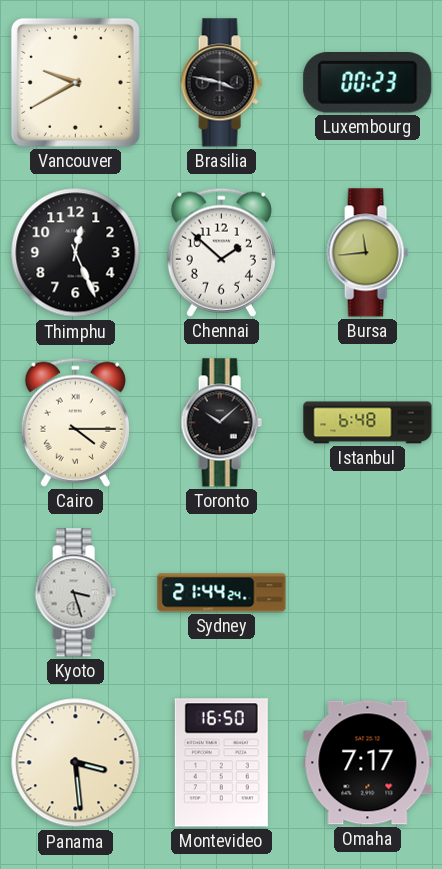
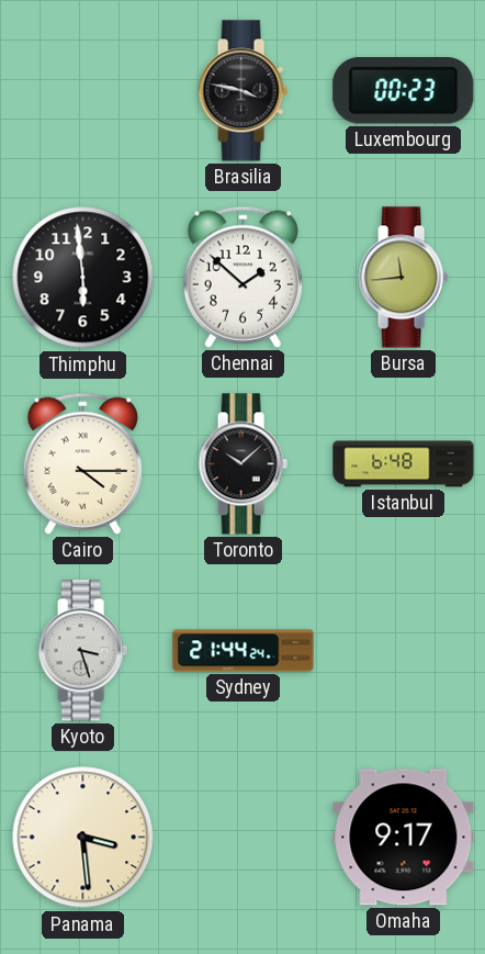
Vancouver: 9:40 -> none (75, 82)
Thimphu: 12:26 -> 5:59 (83, 278)
Montevideo: 16:50 -> none (221, 763)
Omaha: 7:17 -> 9:17 (404, 838)
